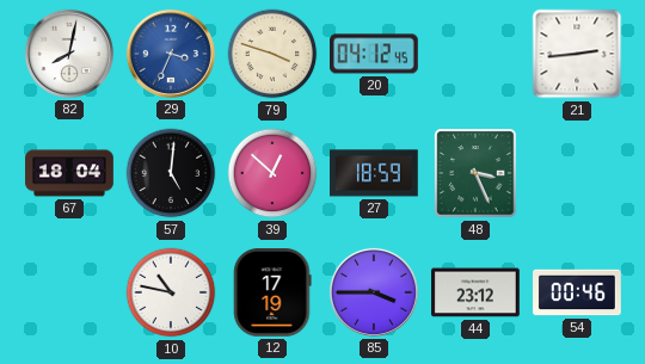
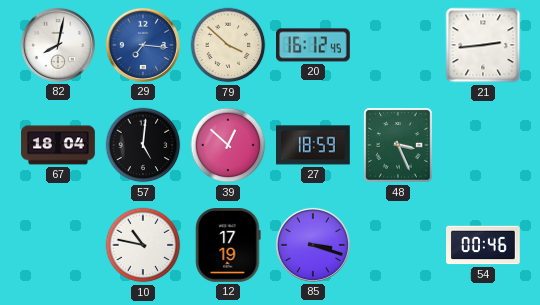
29: 3:34 -> 7:16 (143, 45)
79: 3:48 -> 3:52 (228, 45)
20: 04:12 -> 16:12 (314, 45)
85: 3:45 -> 3:18 (313, 245)
44: 23:12 -> none (477, 292)
